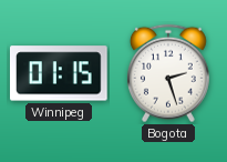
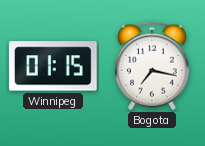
Bogota: 2:27 -> 7:17 (152, 66)
